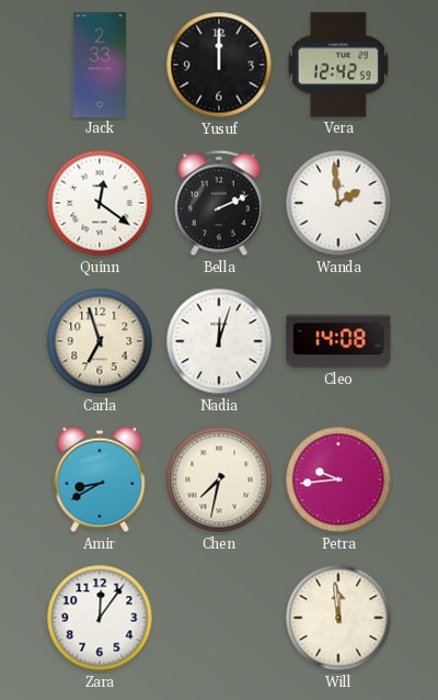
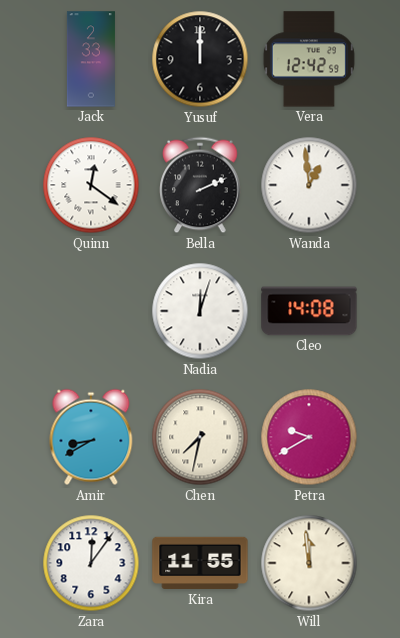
Wanda: 1:59 -> 12:59 (309, 185)
Carla: 6:57 -> none (100, 341)
Petra: 9:44 -> 9:40 (309, 437)
Kira: none -> 11:55 (200, 563)
